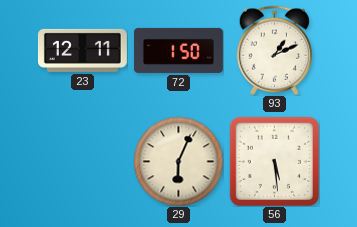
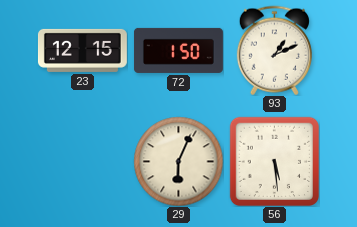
23: 12:11 -> 12:15 (82, 50)
